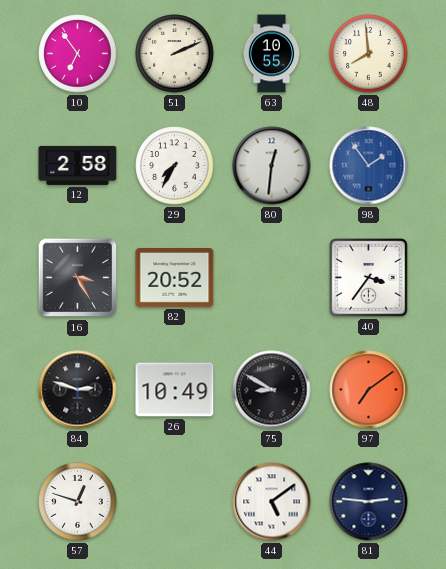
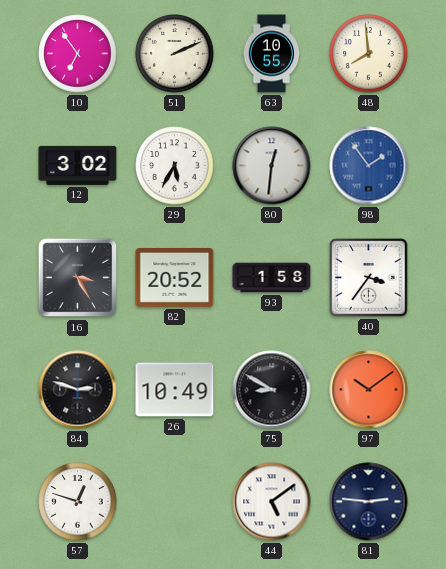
12: 2:58 -> 3:02 (78, 165)
29: 7:35 -> 5:35 (175, 166)
93: none -> 1:58 (272, 278)
97: 7:09 -> 10:09 (369, 390)
